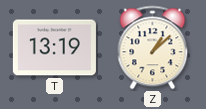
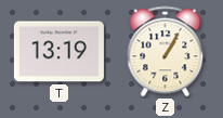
Z: 1:08 -> 1:05 (166, 52)
